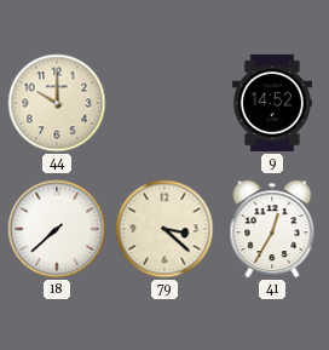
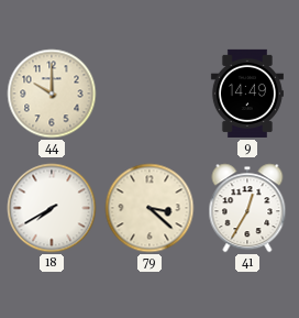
9: 14:52 -> 14:49 (247, 94)
18: 7:38 -> 7:40 (52, 208)
